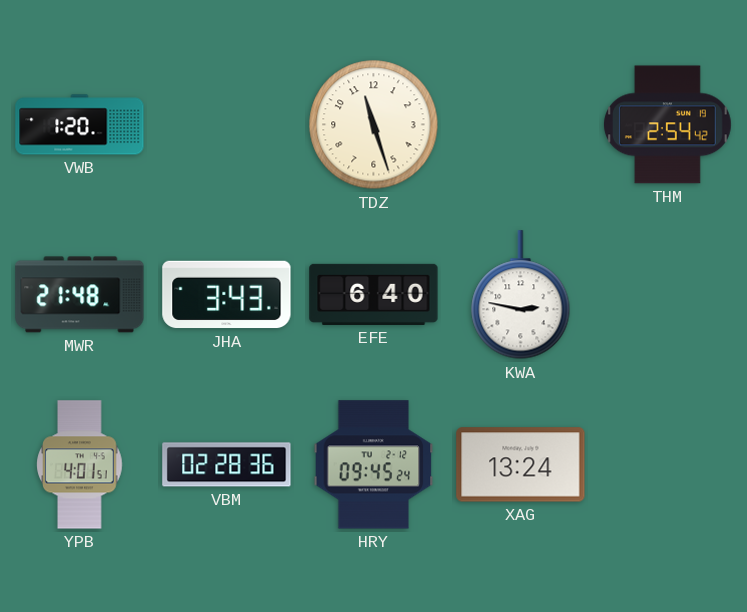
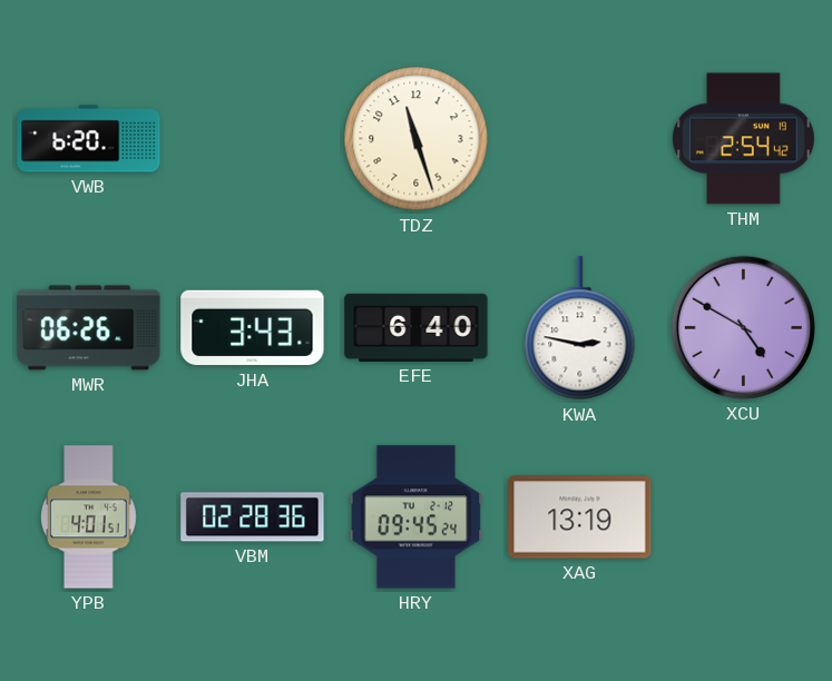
VWB: 1:20 -> 6:20 (89, 139)
MWR: 21:48 -> 06:26 (89, 328)
XCU: none -> 4:50 (743, 327)
XAG: 13:24 -> 13:19 (580, 517)
